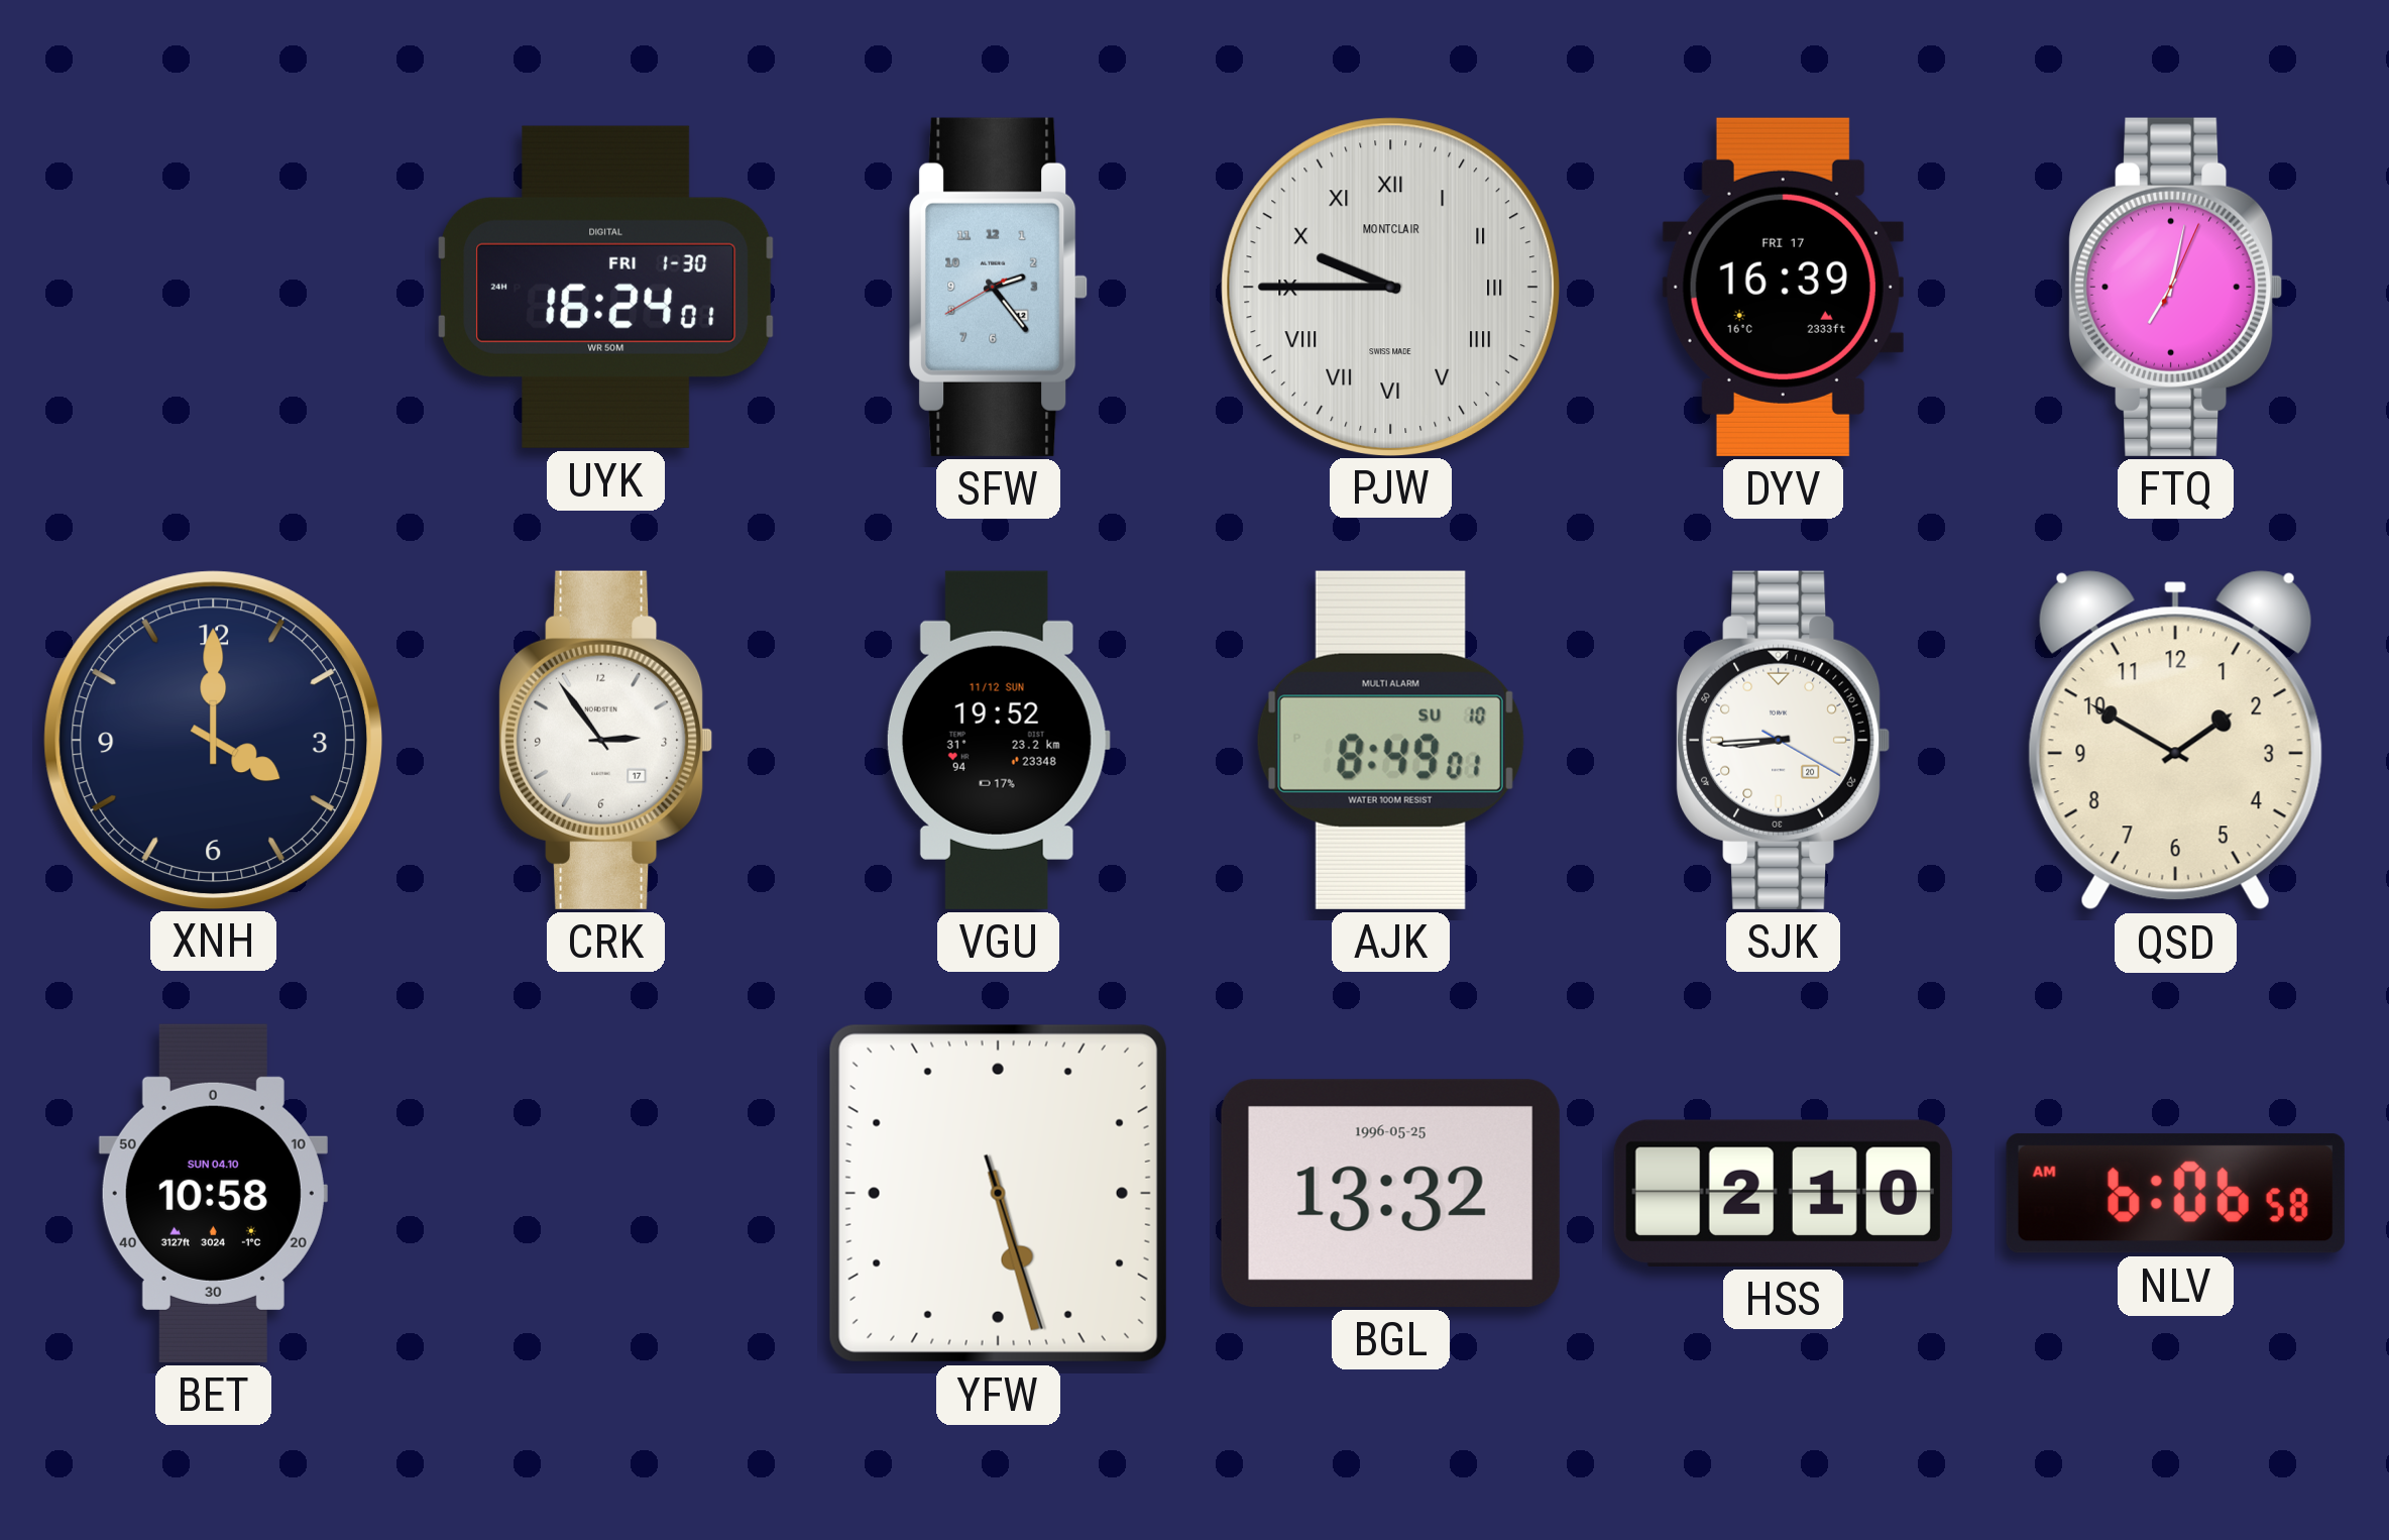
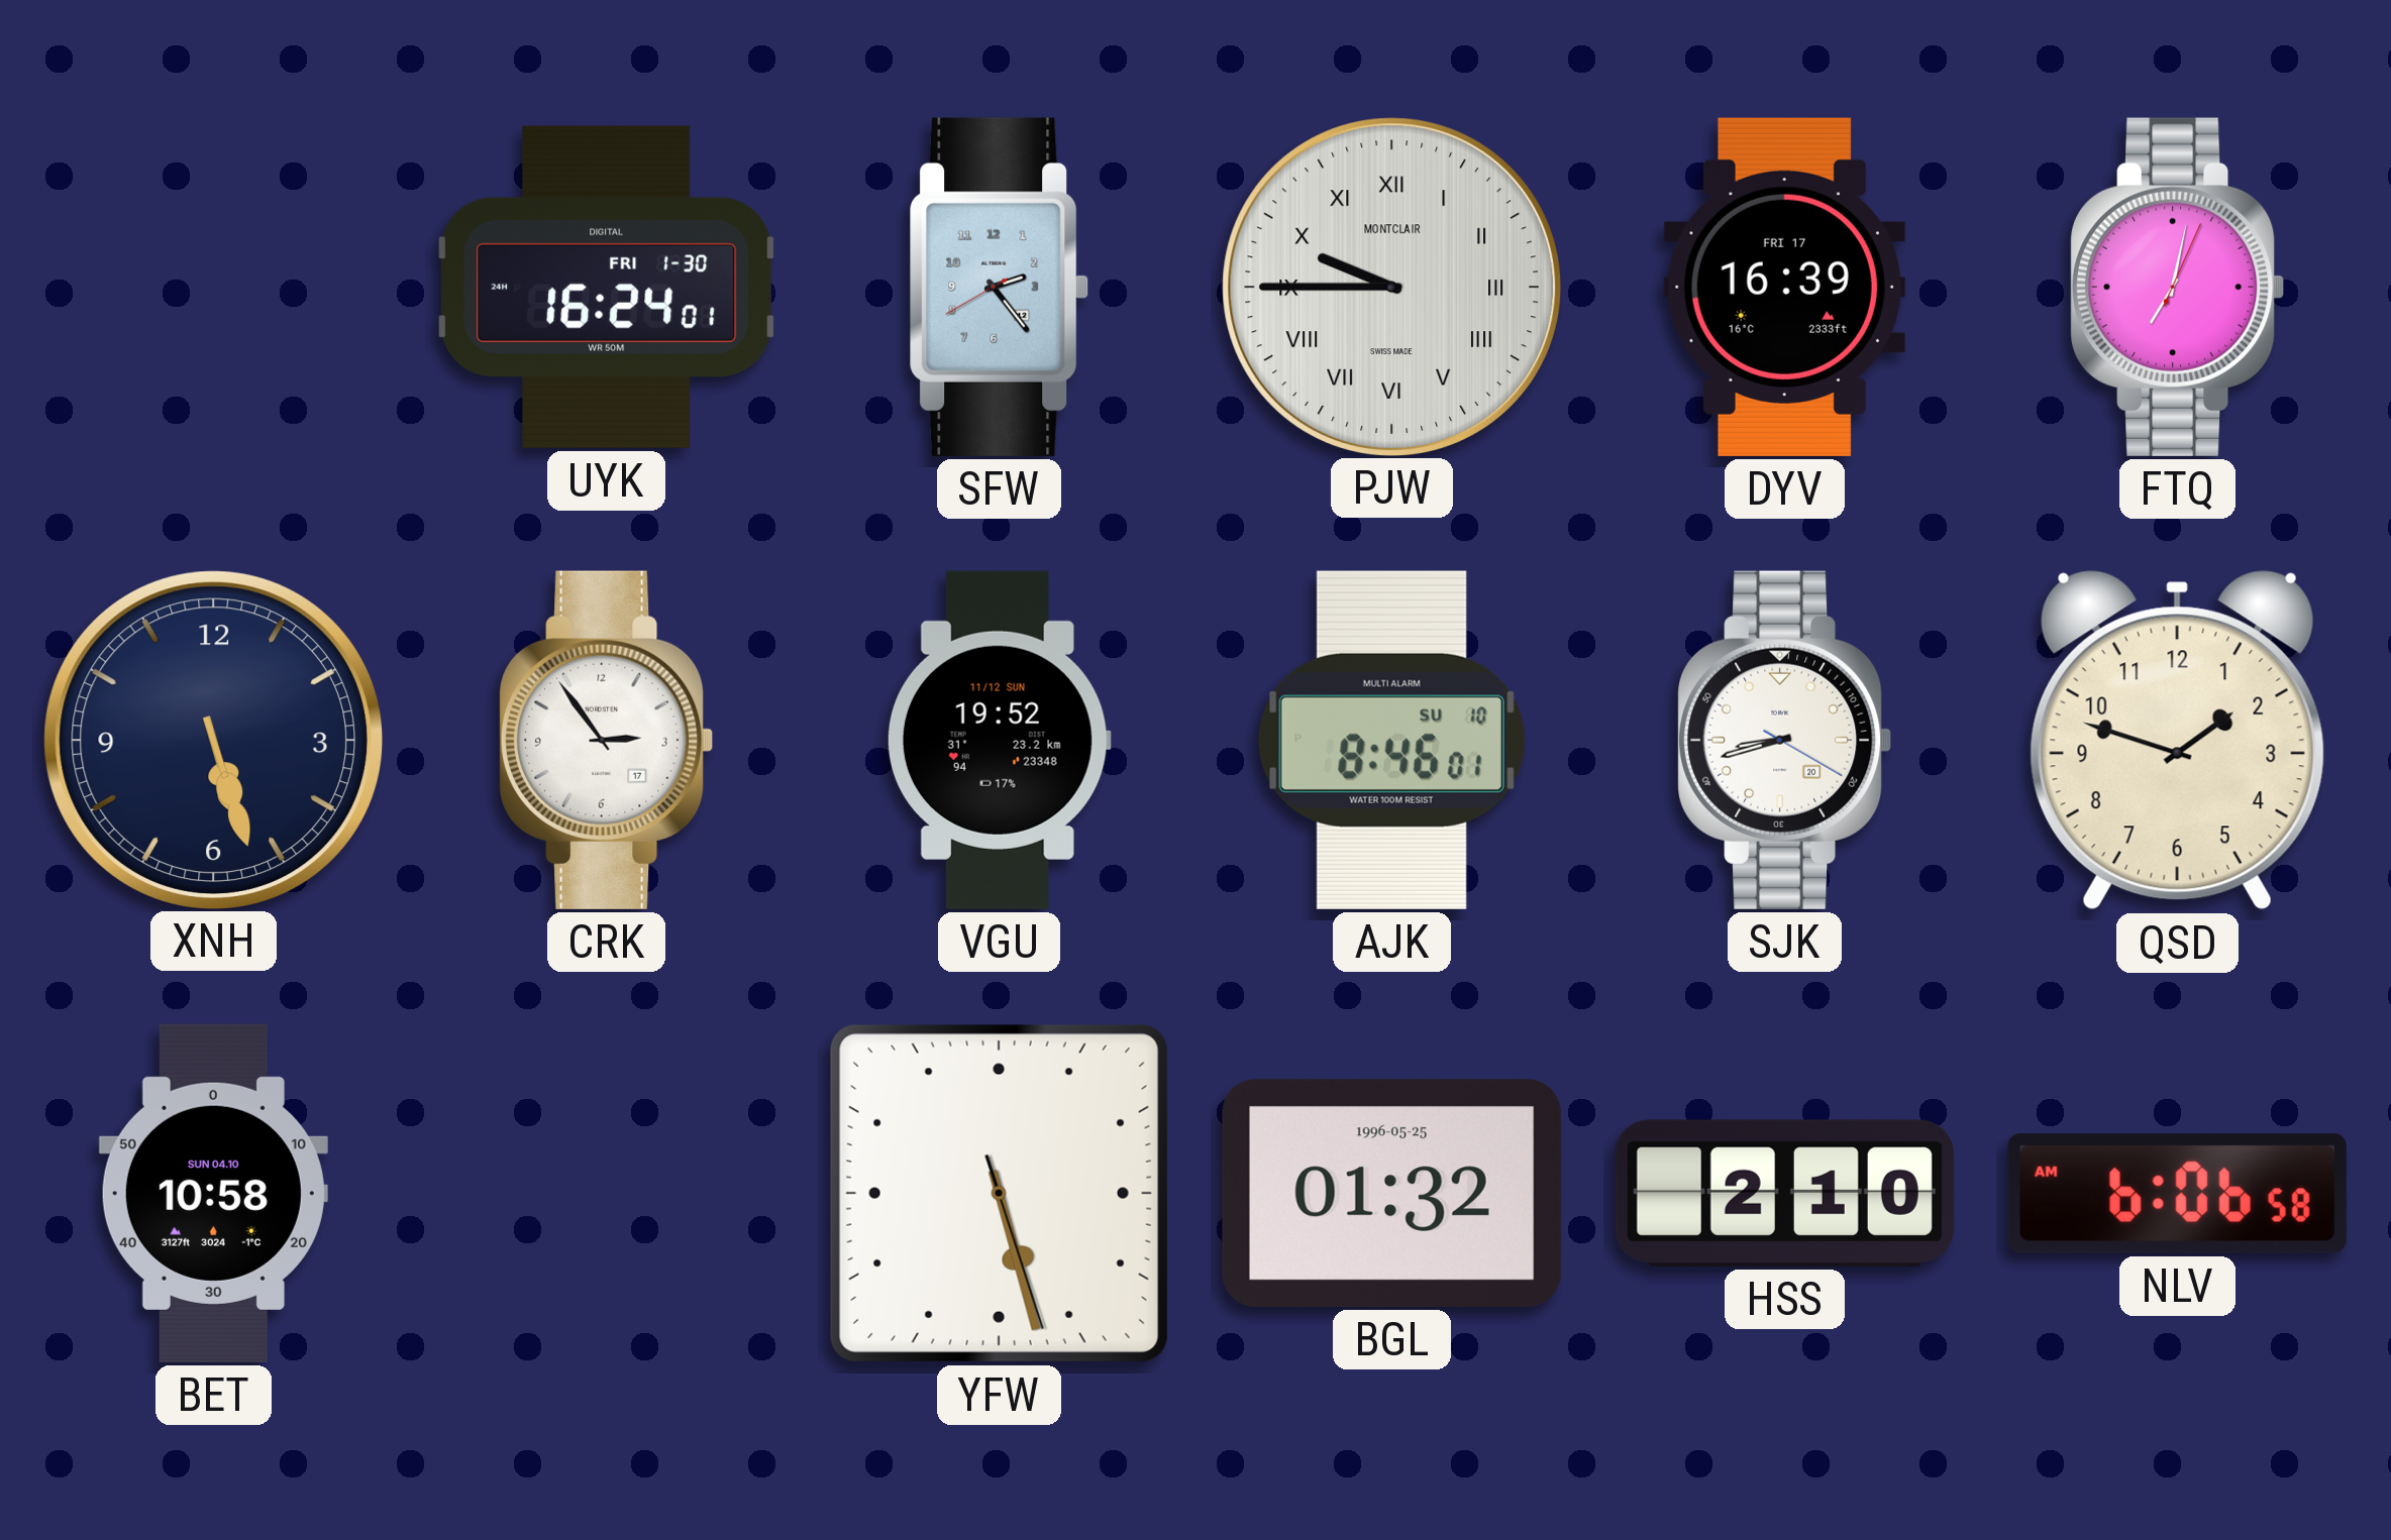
XNH: 4:00 -> 5:27 (213, 740)
AJK: 8:49 -> 8:46 (1391, 740)
SJK: 8:44 -> 8:42 (1785, 740)
QSD: 1:50 -> 1:48 (2177, 741)
BGL: 13:32 -> 01:32 (1391, 1193)
